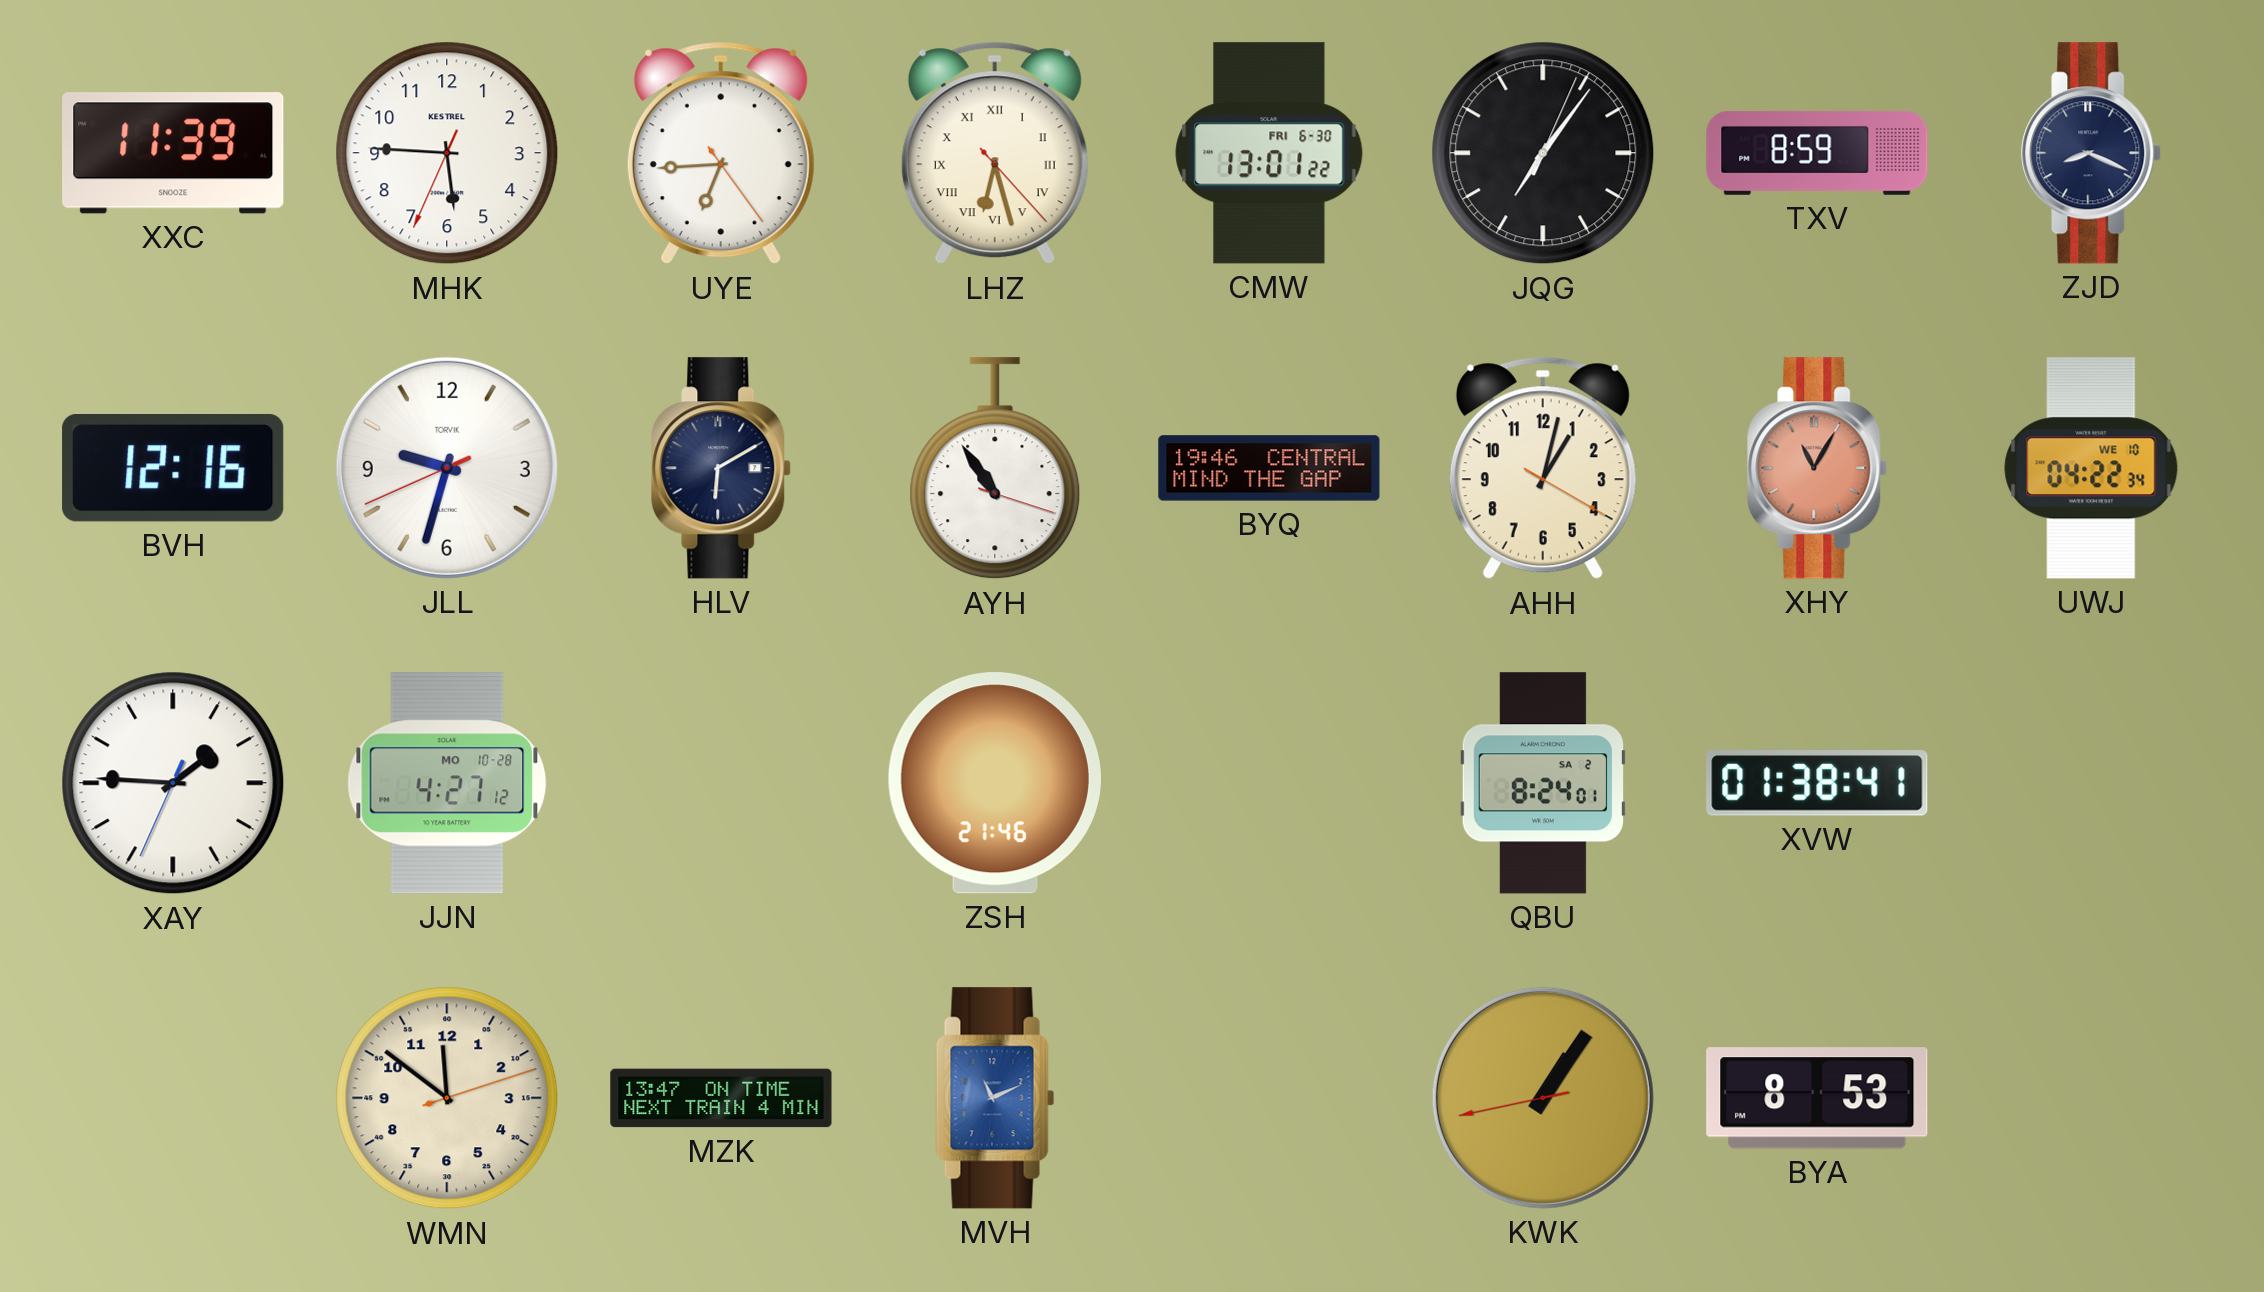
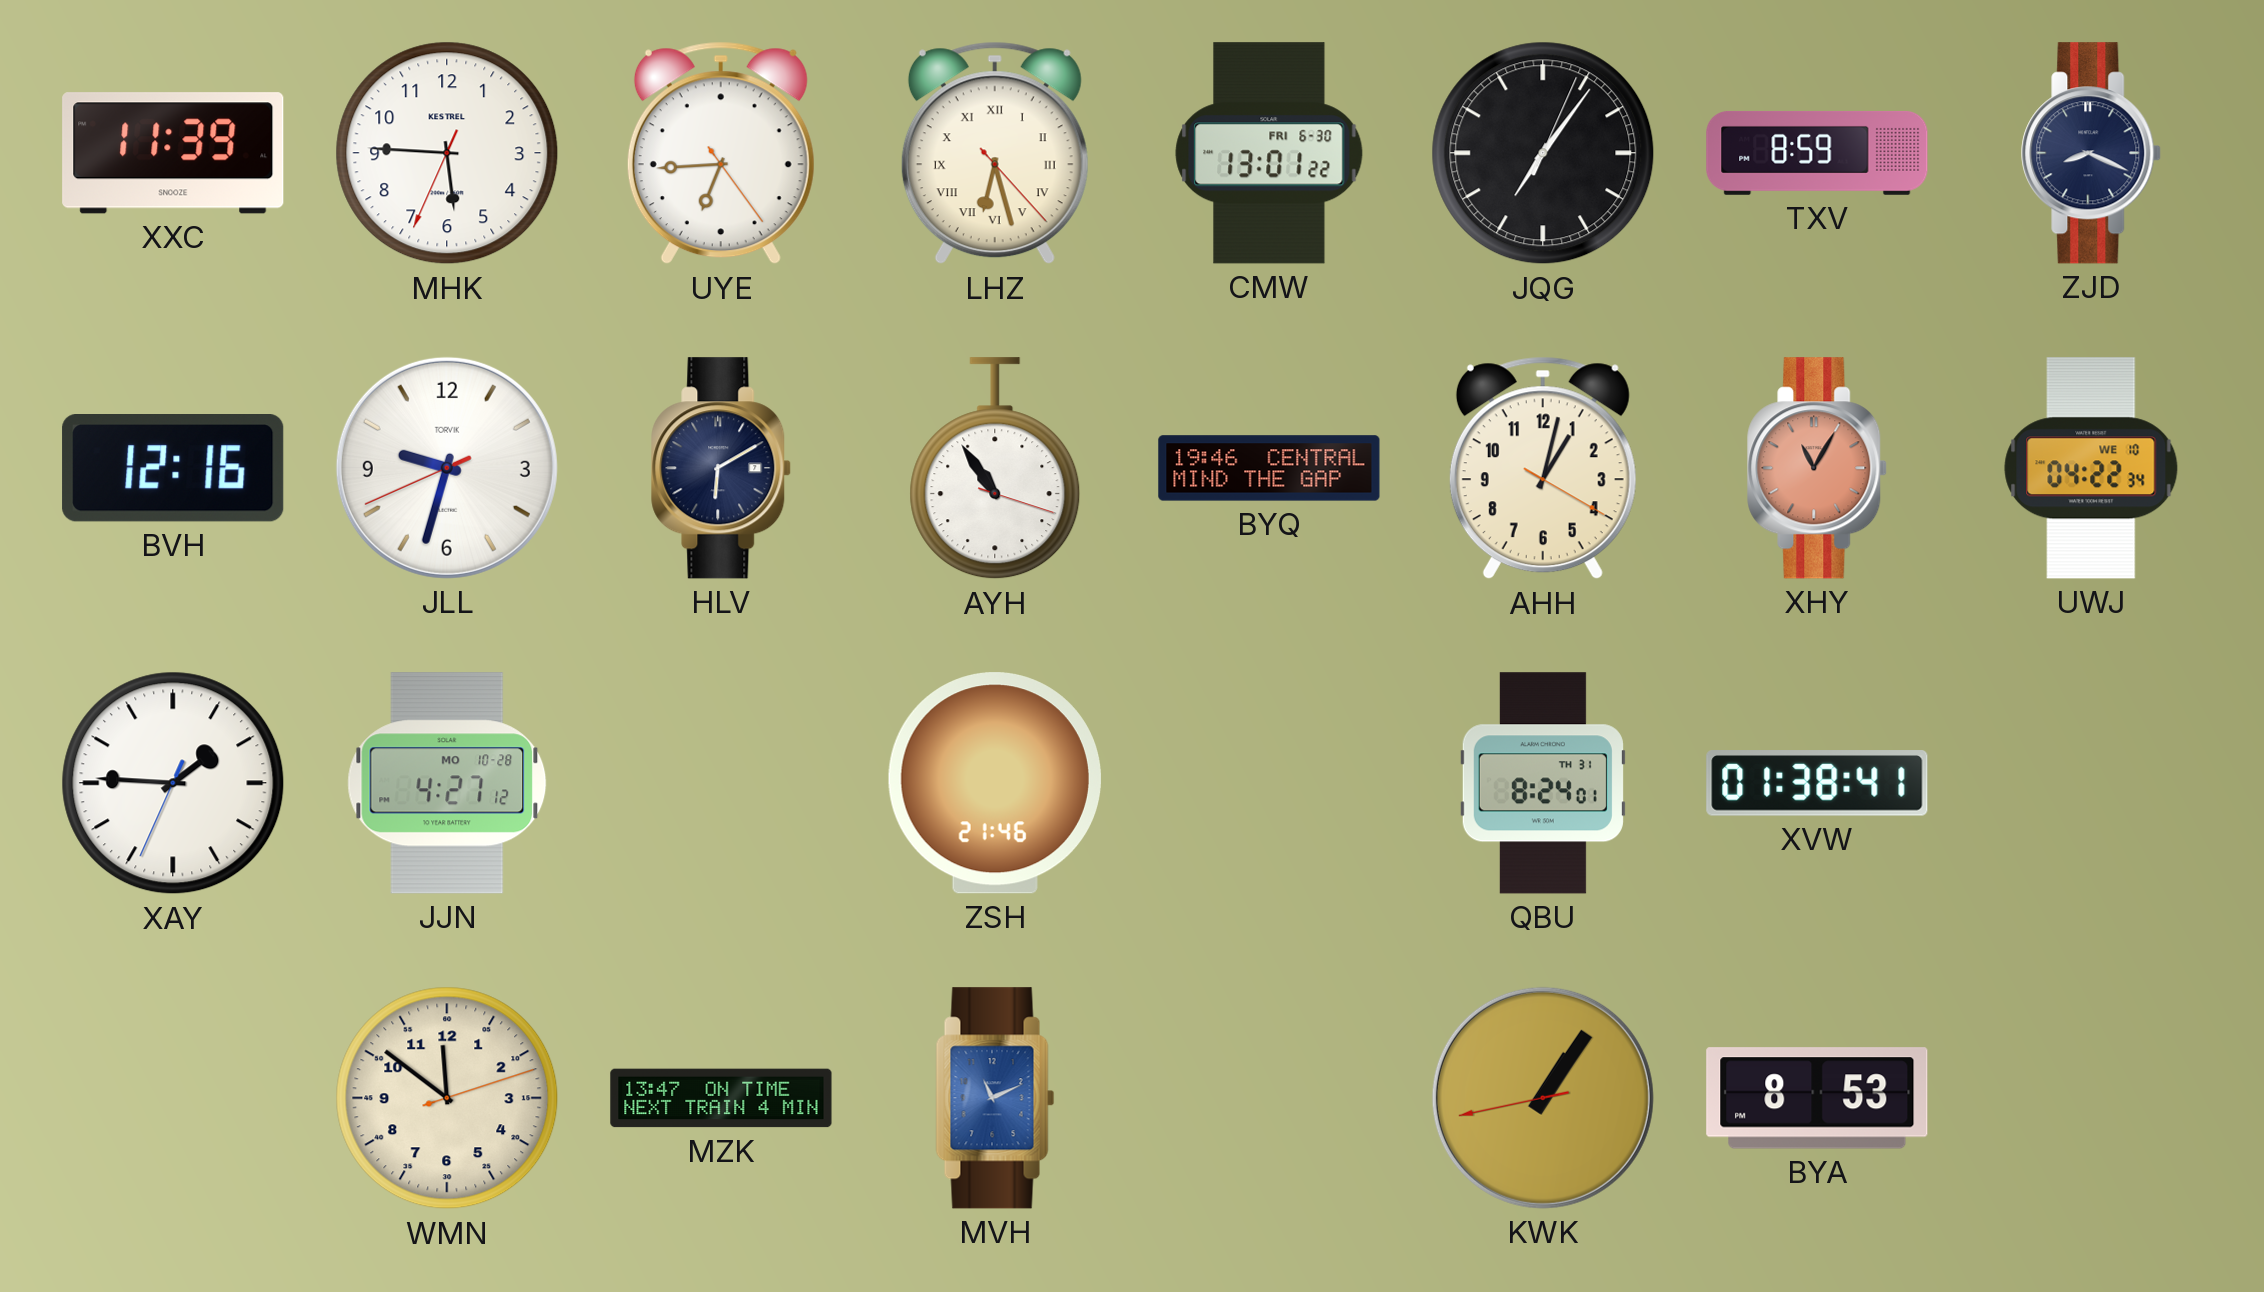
QBU date: SA 2 -> TH 31 (1543, 783)
